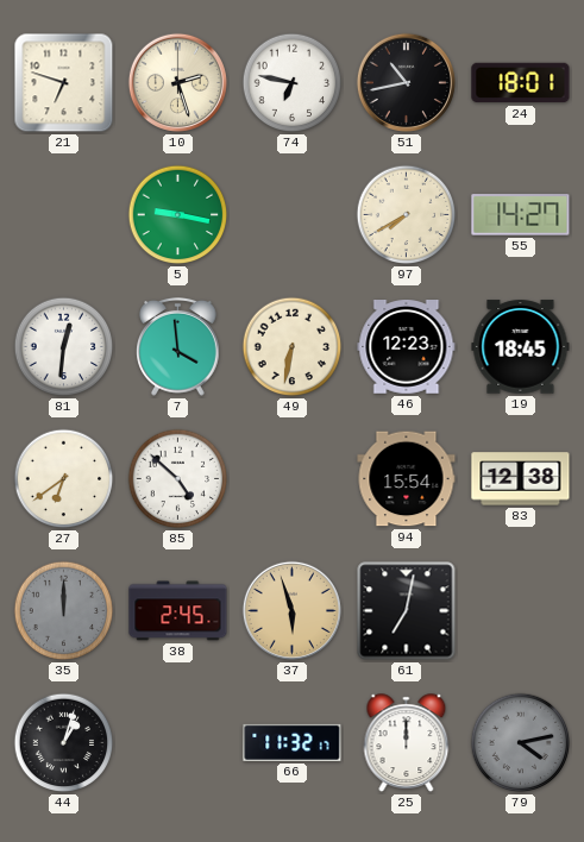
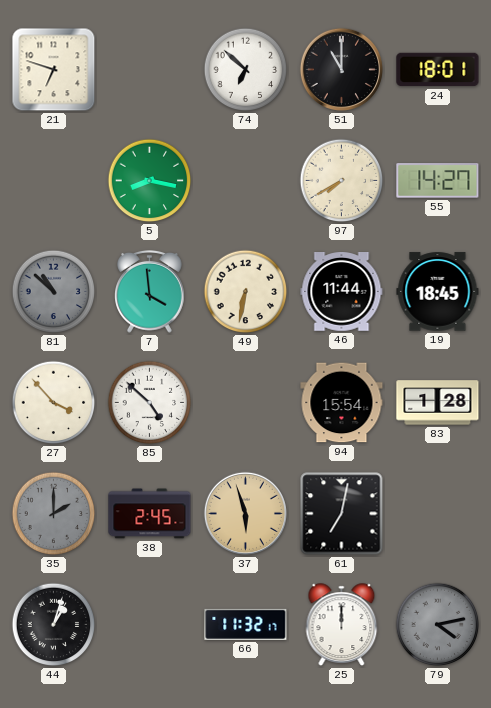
10: 2:27 -> none (177, 82)
74: 6:47 -> 6:52 (246, 70)
51: 10:43 -> 11:00 (341, 69)
5: 9:17 -> 8:17 (150, 181)
81: 12:31 -> 10:52 (54, 292)
81 dial: white -> grey (54, 292)
46: 12:23 -> 11:44 (342, 292)
27: 6:39 -> 3:53 (54, 403)
83: 12:38 -> 1:28 (438, 403)
35: 12:00 -> 2:00 (54, 514)
